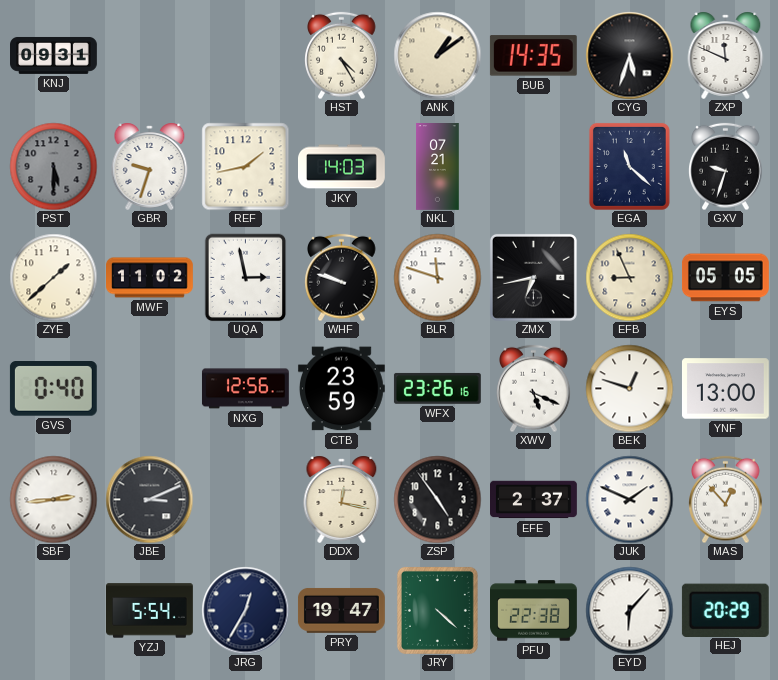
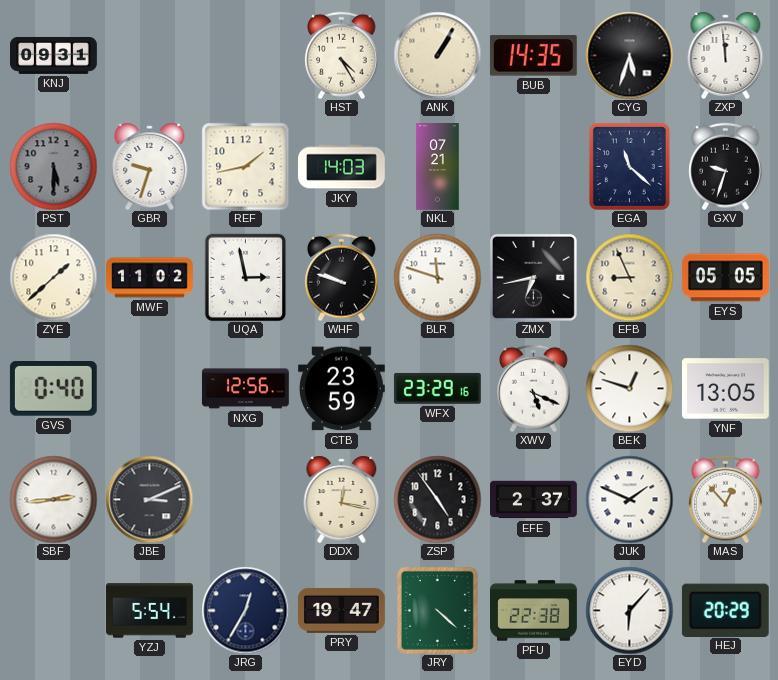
ANK: 1:09 -> 1:05 (437, 55)
ZXP: 11:49 -> 11:59 (726, 55)
WFX: 23:26 -> 23:29 (437, 388)
YNF: 13:00 -> 13:05 (725, 389)
